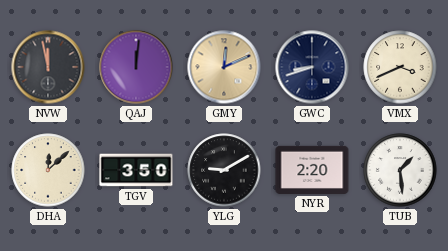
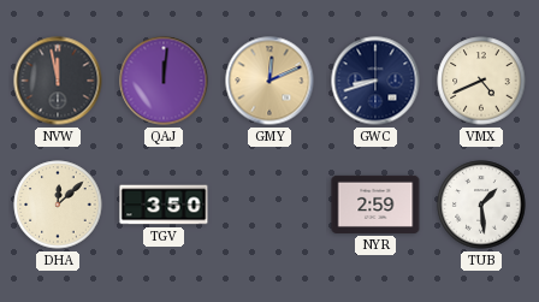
VMX: 3:41 -> 4:41 (481, 81)
YLG: 9:10 -> none (224, 170)
NYR: 2:20 -> 2:59 (375, 205)
